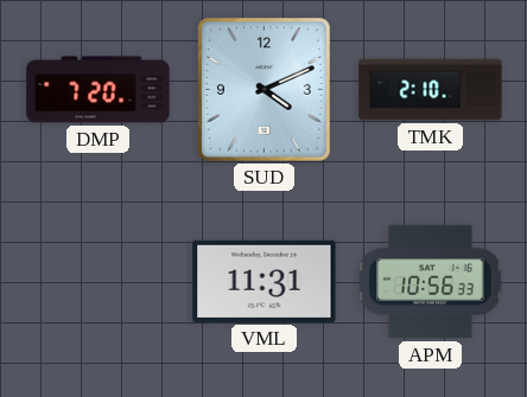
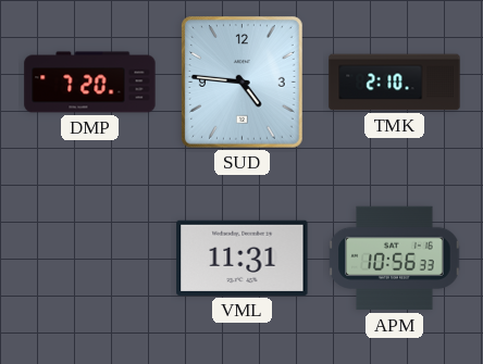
SUD: 4:11 -> 4:46 (243, 83)
